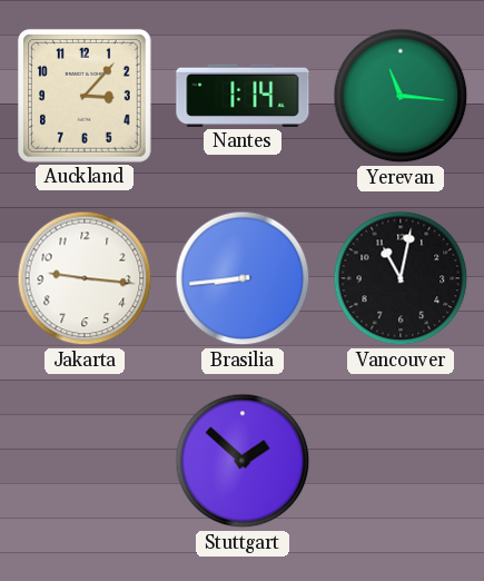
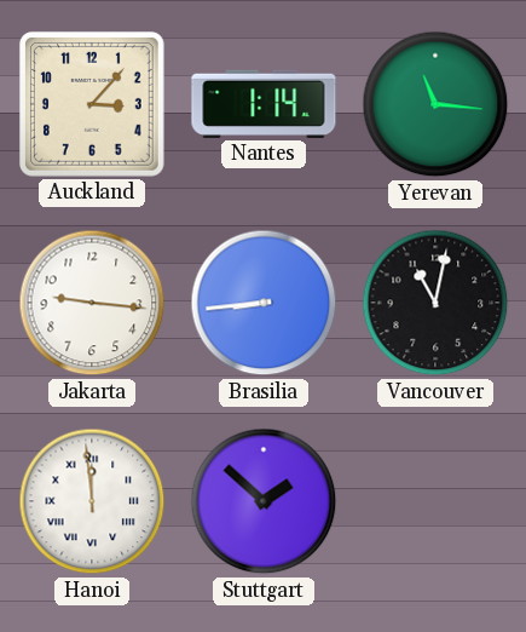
Hanoi: none -> 11:59 (92, 501)
